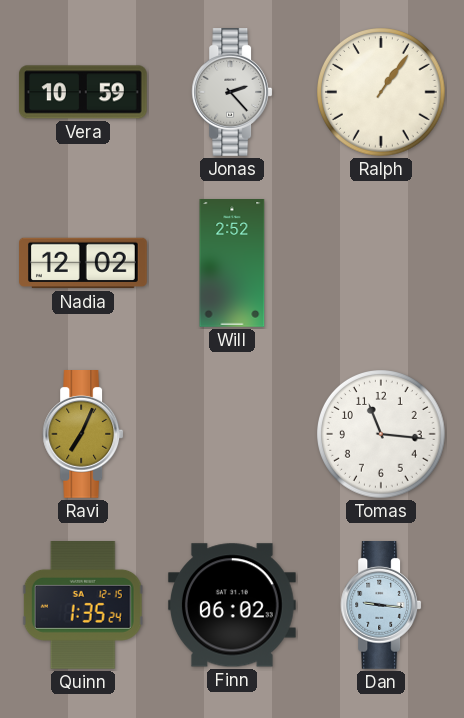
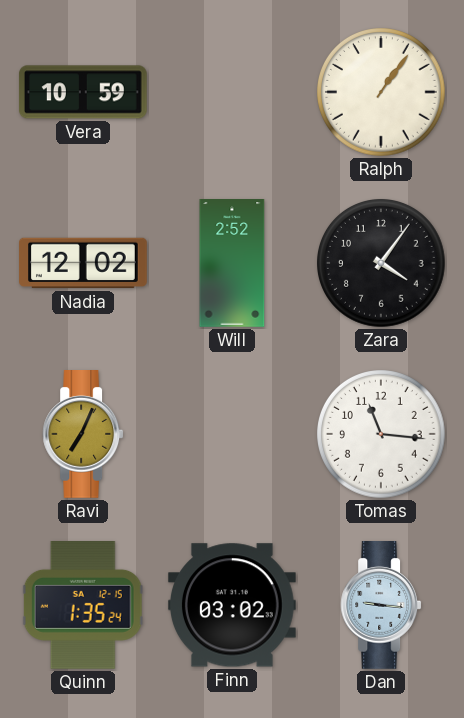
Jonas: 2:23 -> none (232, 93)
Zara: none -> 4:06 (382, 264)
Finn: 06:02 -> 03:02 (232, 605)
